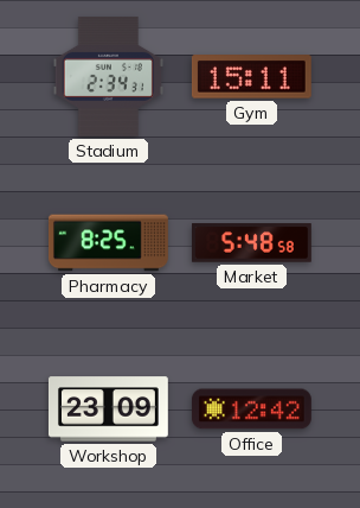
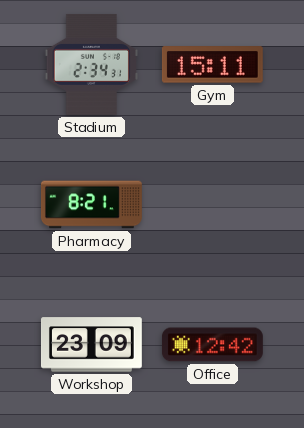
Pharmacy: 8:25 -> 8:21 (91, 205)
Market: 5:48 -> none (251, 243)
